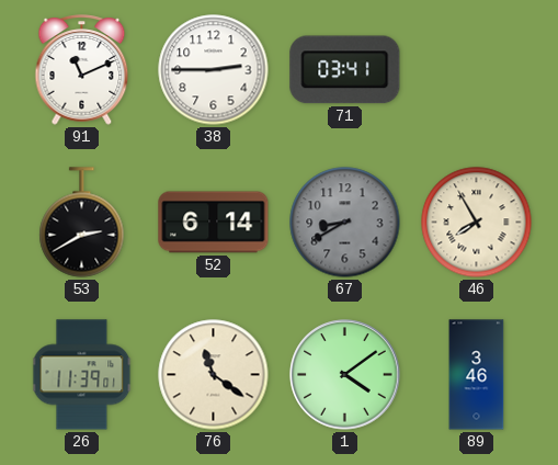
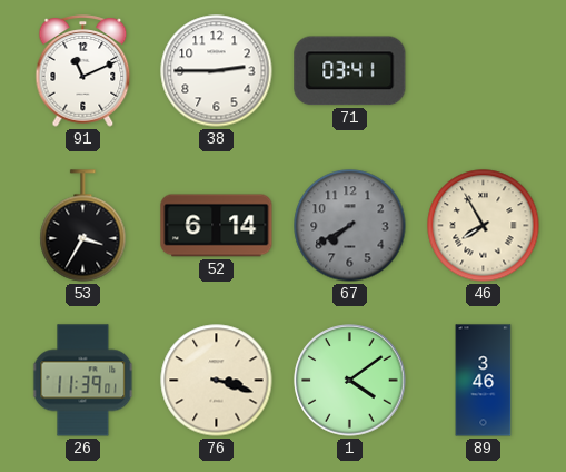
53: 2:40 -> 3:35 (83, 226)
67: 8:40 -> 7:40 (350, 226)
76: 11:21 -> 3:18 (217, 381)
